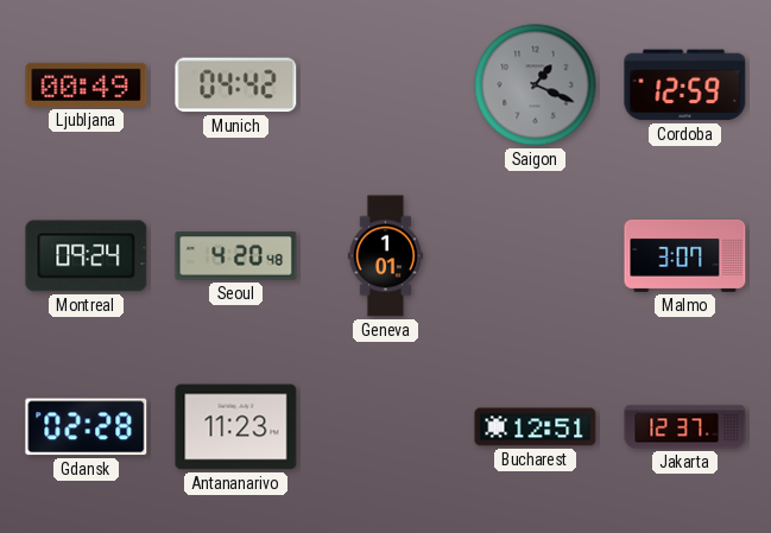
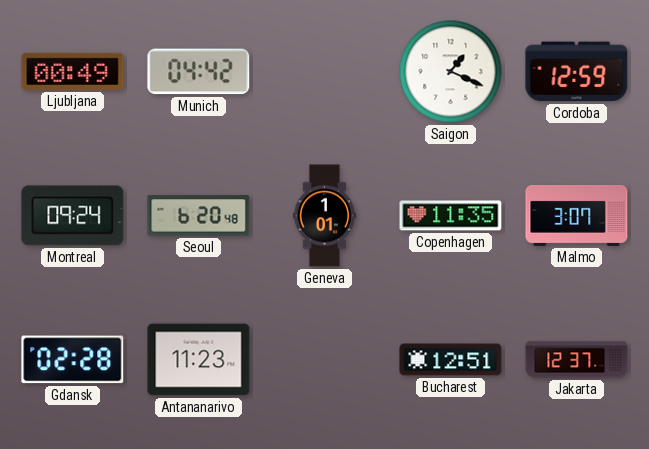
Saigon dial: grey -> white (451, 72)
Seoul: 4:20 -> 6:20 (199, 216)
Copenhagen: none -> 11:35 (451, 216)
